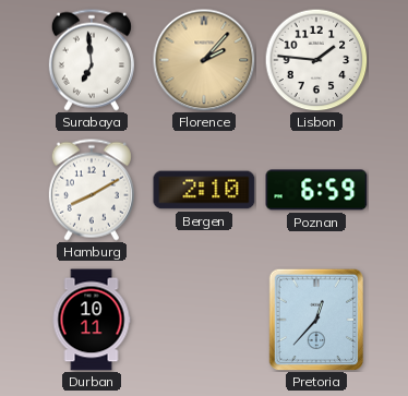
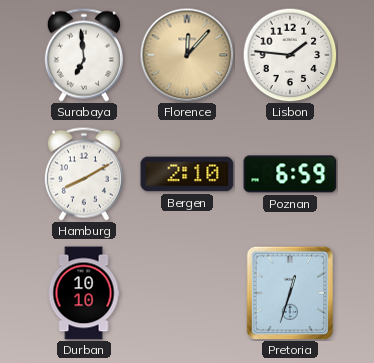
Florence: 2:07 -> 12:07 (187, 55)
Durban: 10:11 -> 10:10 (84, 293)
Pretoria: 12:37 -> 12:33 (290, 293)
